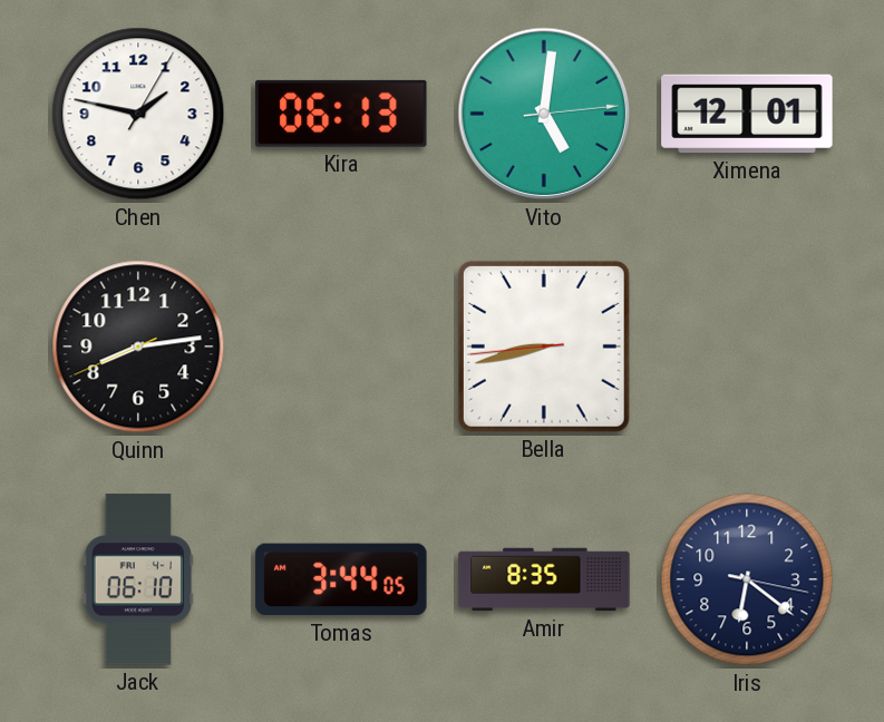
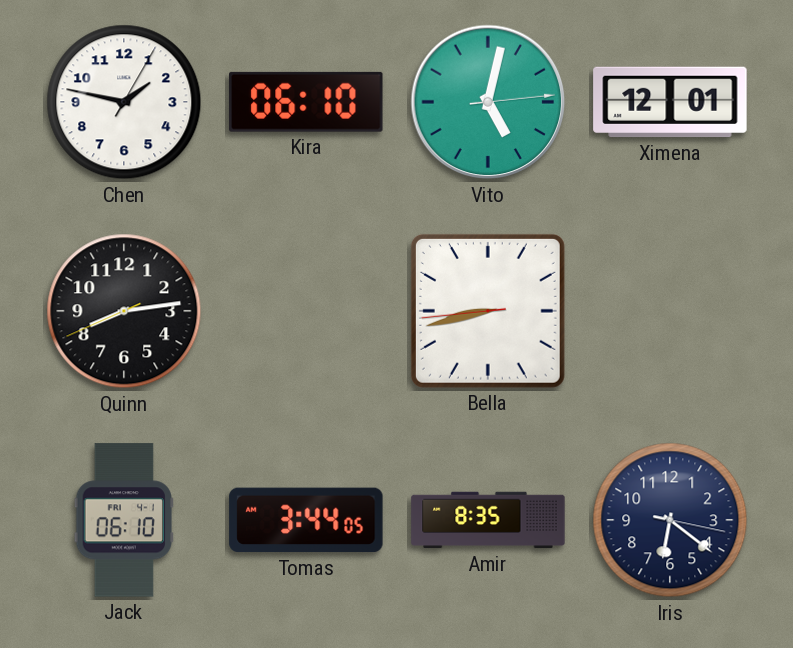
Kira: 06:13 -> 06:10 (306, 102)
Vito: 5:01 -> 5:02 (488, 102)
